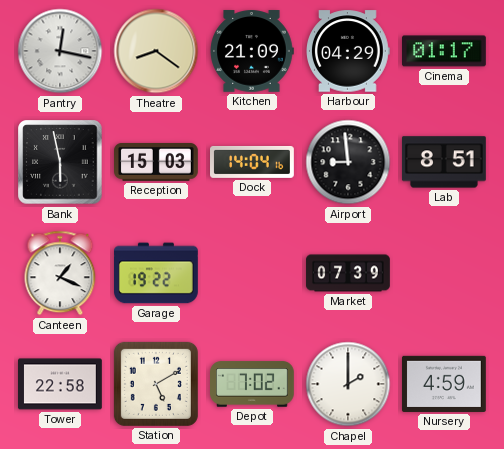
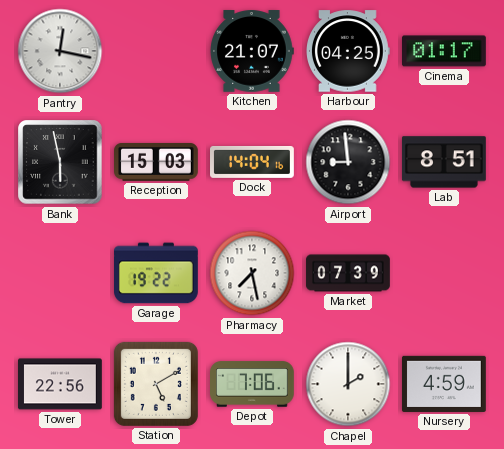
Theatre: 8:21 -> none (156, 51)
Kitchen: 21:09 -> 21:07 (252, 51)
Harbour: 04:29 -> 04:25 (348, 51)
Canteen: 1:19 -> none (60, 273)
Pharmacy: none -> 7:28 (252, 273)
Tower: 22:58 -> 22:56 (61, 384)
Depot: 7:02 -> 7:06 (253, 384)
